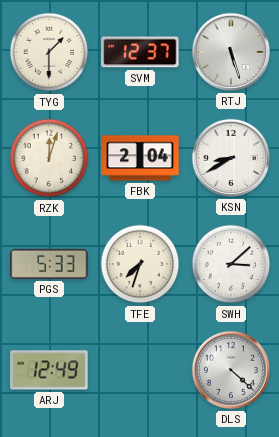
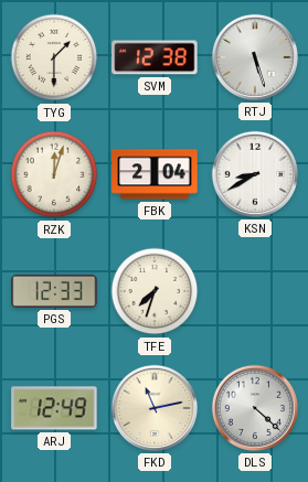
SVM: 12:37 -> 12:38 (155, 57)
PGS: 5:33 -> 12:33 (54, 291)
SWH: 3:08 -> none (231, 264)
FKD: none -> 11:13 (155, 408)
